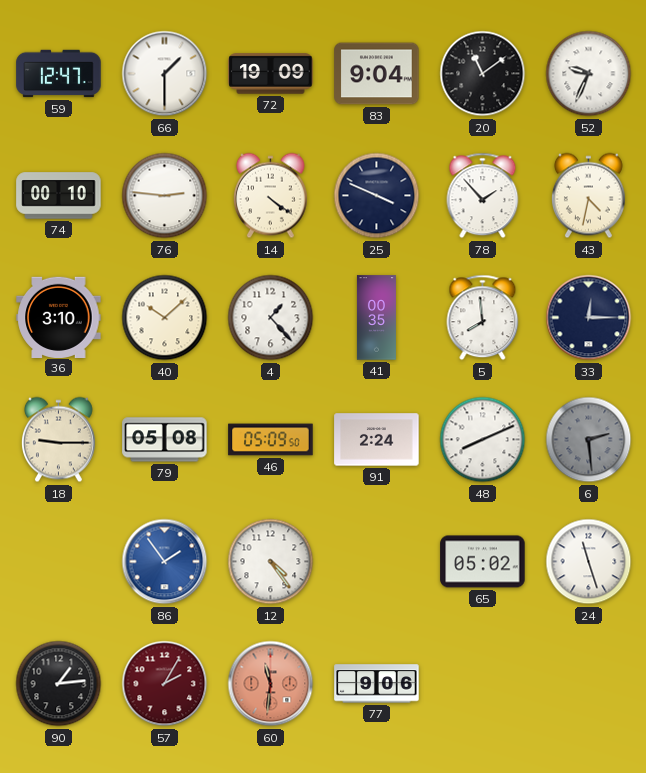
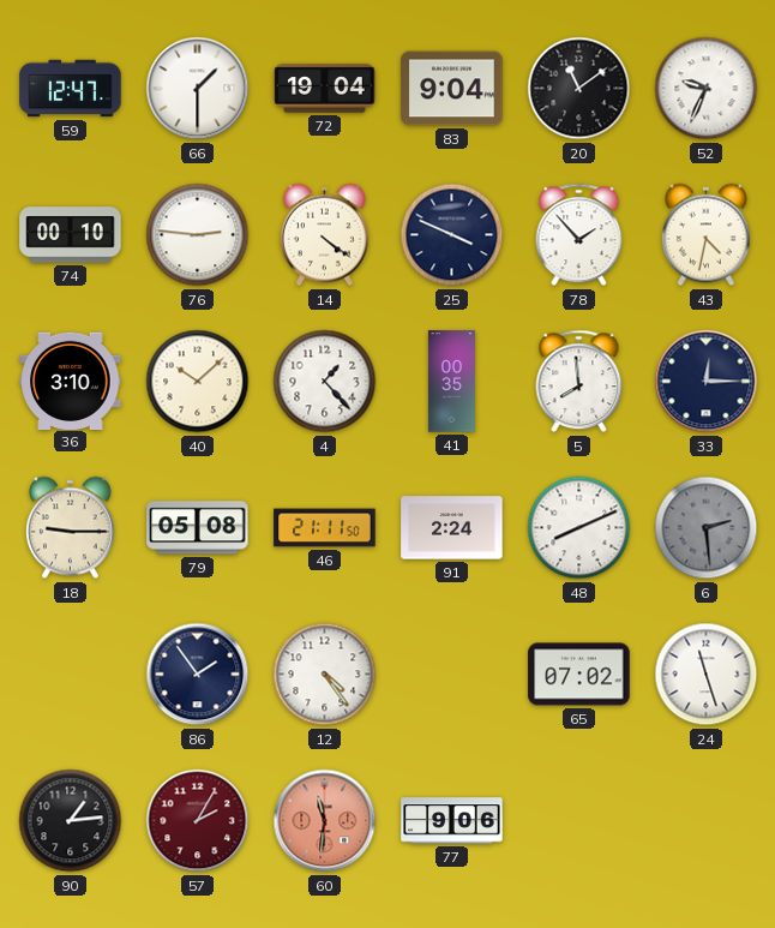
72: 19:09 -> 19:04 (325, 89)
46: 05:09 -> 21:11 (325, 528)
86 dial: blue -> navy (198, 675)
65: 05:02 -> 07:02 (579, 675)
